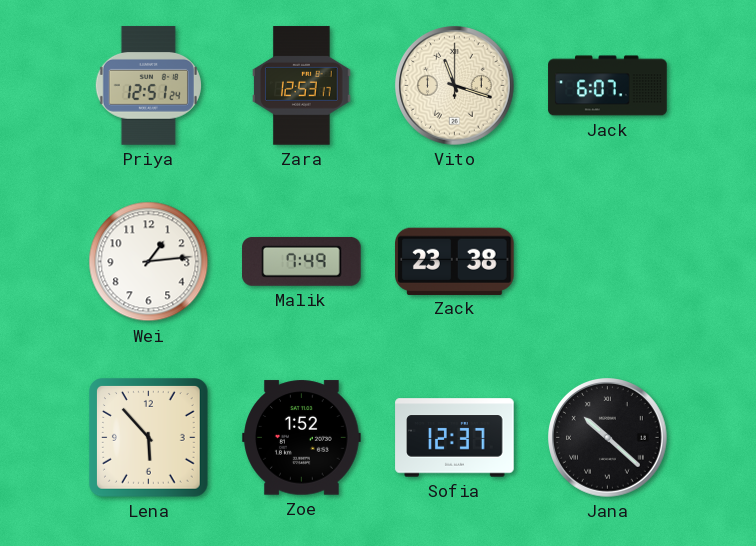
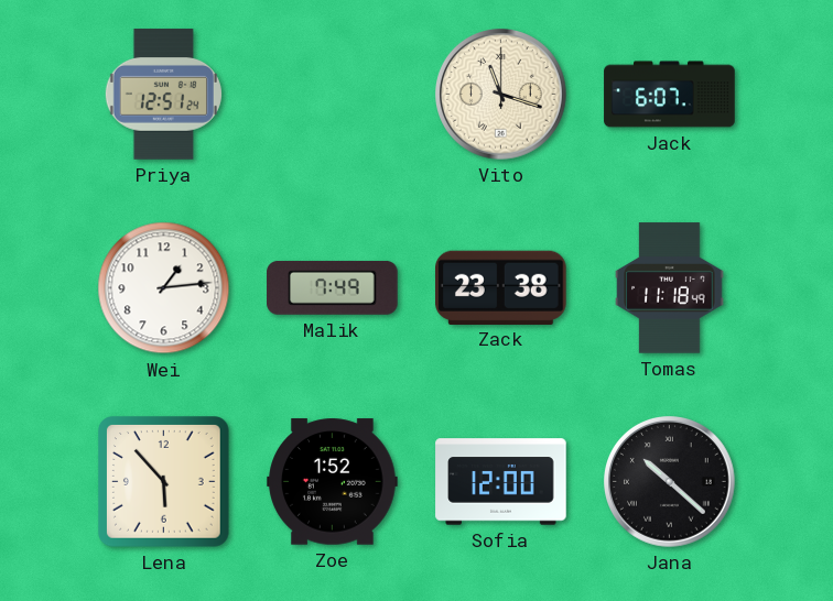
Zara: 12:53 -> none (302, 86)
Tomas: none -> 11:18 (670, 288)
Sofia: 12:37 -> 12:00 (501, 482)
